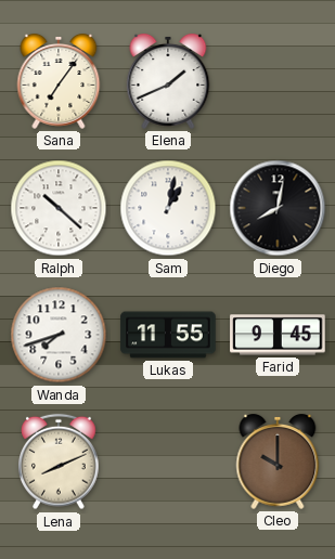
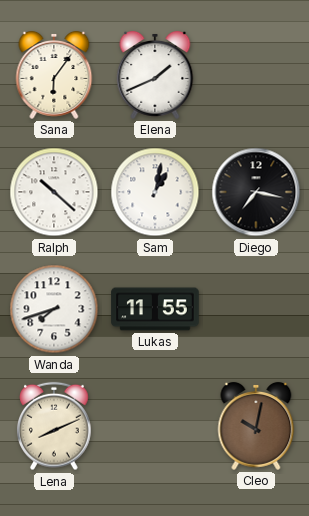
Sana: 7:06 -> 6:06 (54, 75)
Diego: 8:02 -> 7:17 (256, 192)
Farid: 9:45 -> none (278, 335)
Cleo: 10:00 -> 10:02 (256, 426)
